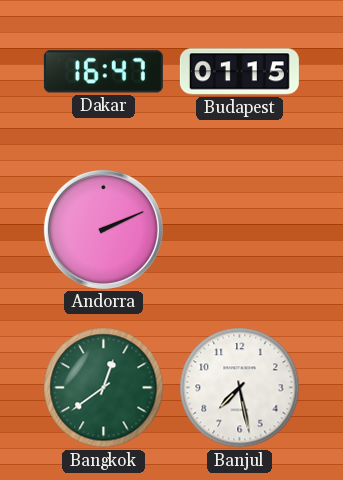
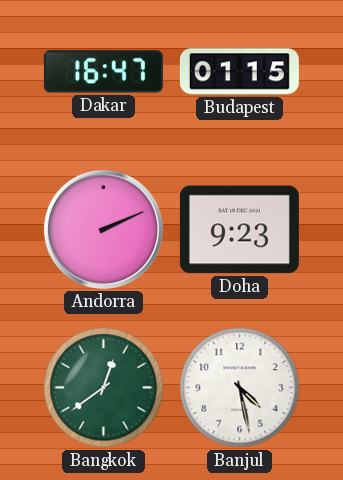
Doha: none -> 9:23 (239, 230)
Banjul: 7:28 -> 4:28 (240, 388)
